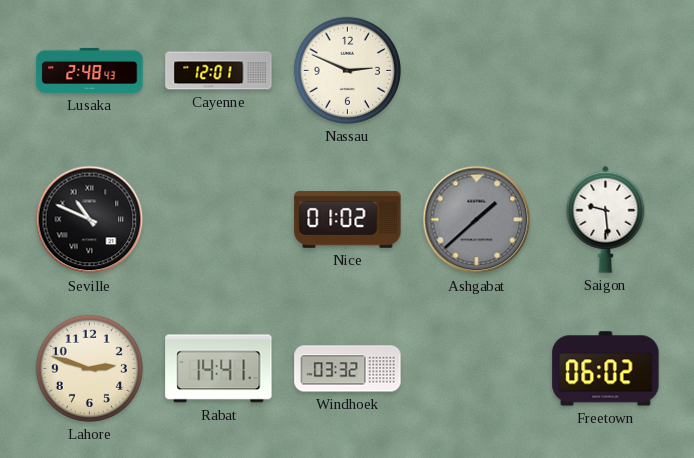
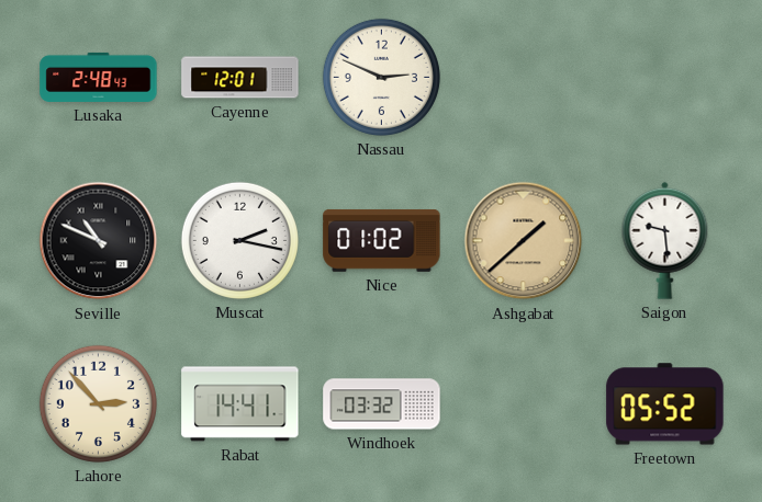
Muscat: none -> 2:17 (239, 240)
Ashgabat dial: grey -> champagne (524, 241)
Lahore: 2:48 -> 2:53 (98, 403)
Freetown: 06:02 -> 05:52 (665, 404)
